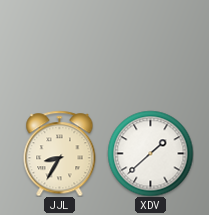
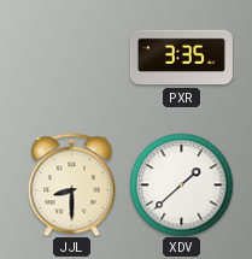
PXR: none -> 3:35 (181, 58)
JJL: 8:35 -> 8:30 (72, 184)
